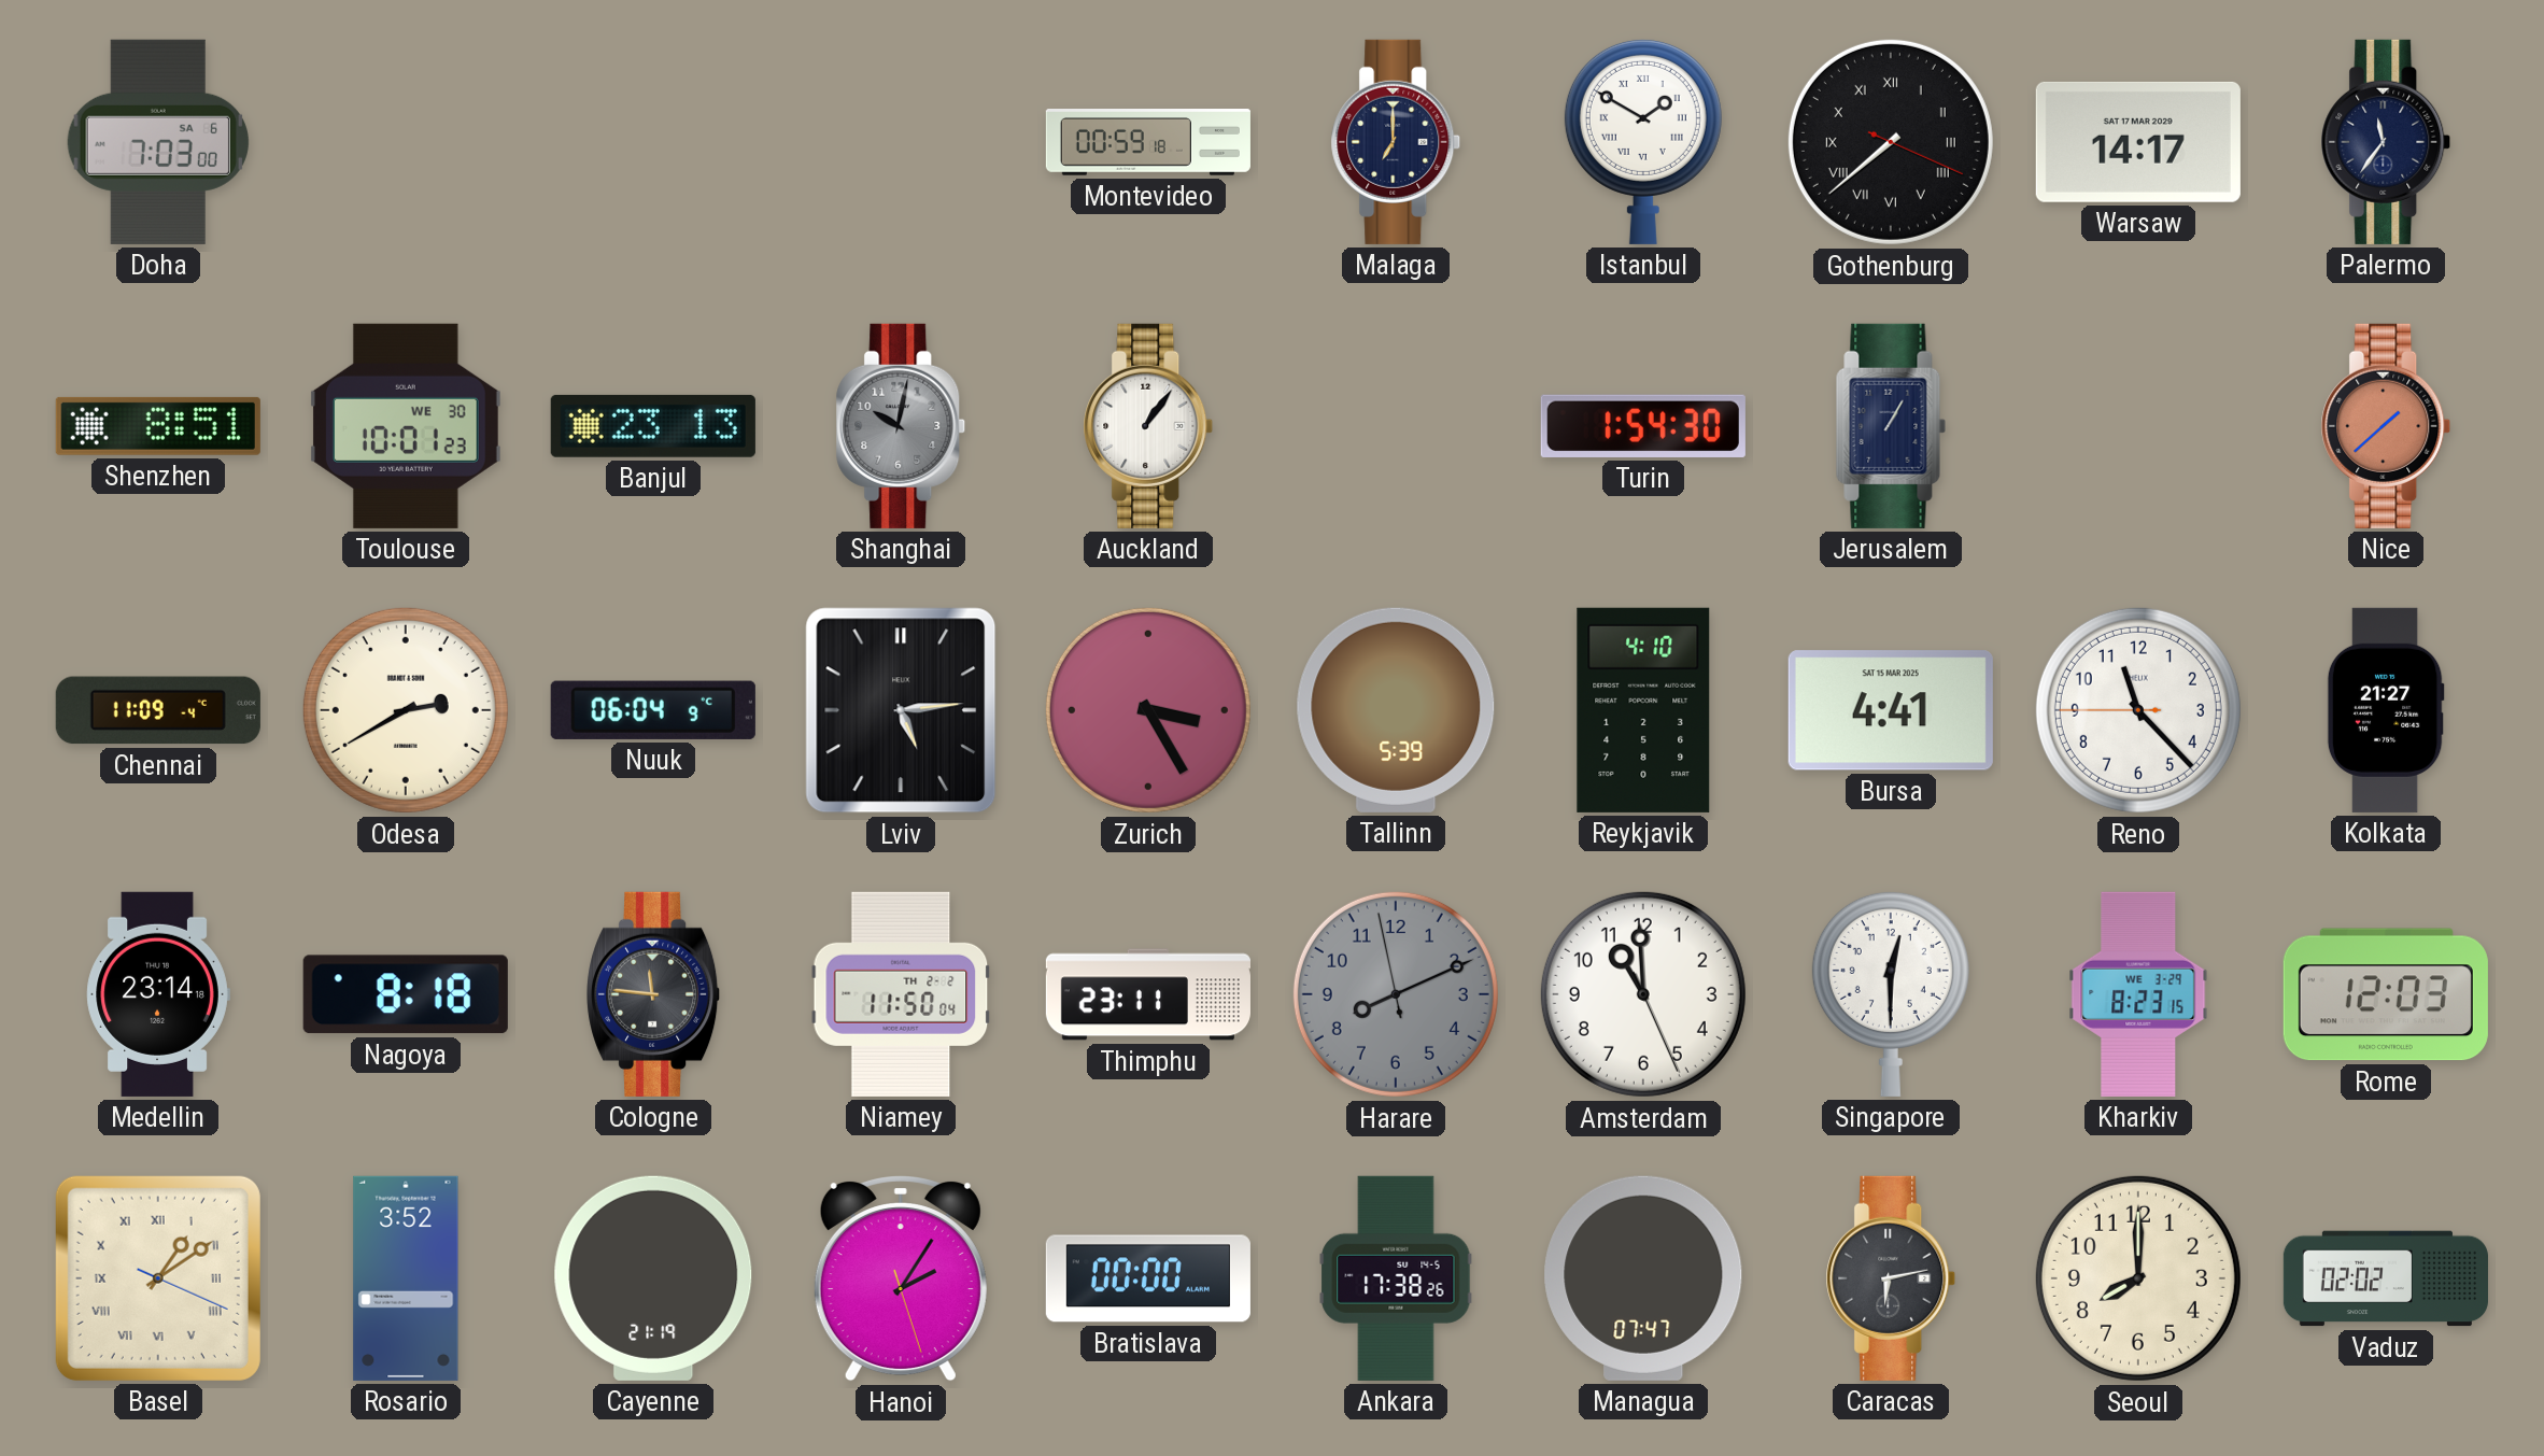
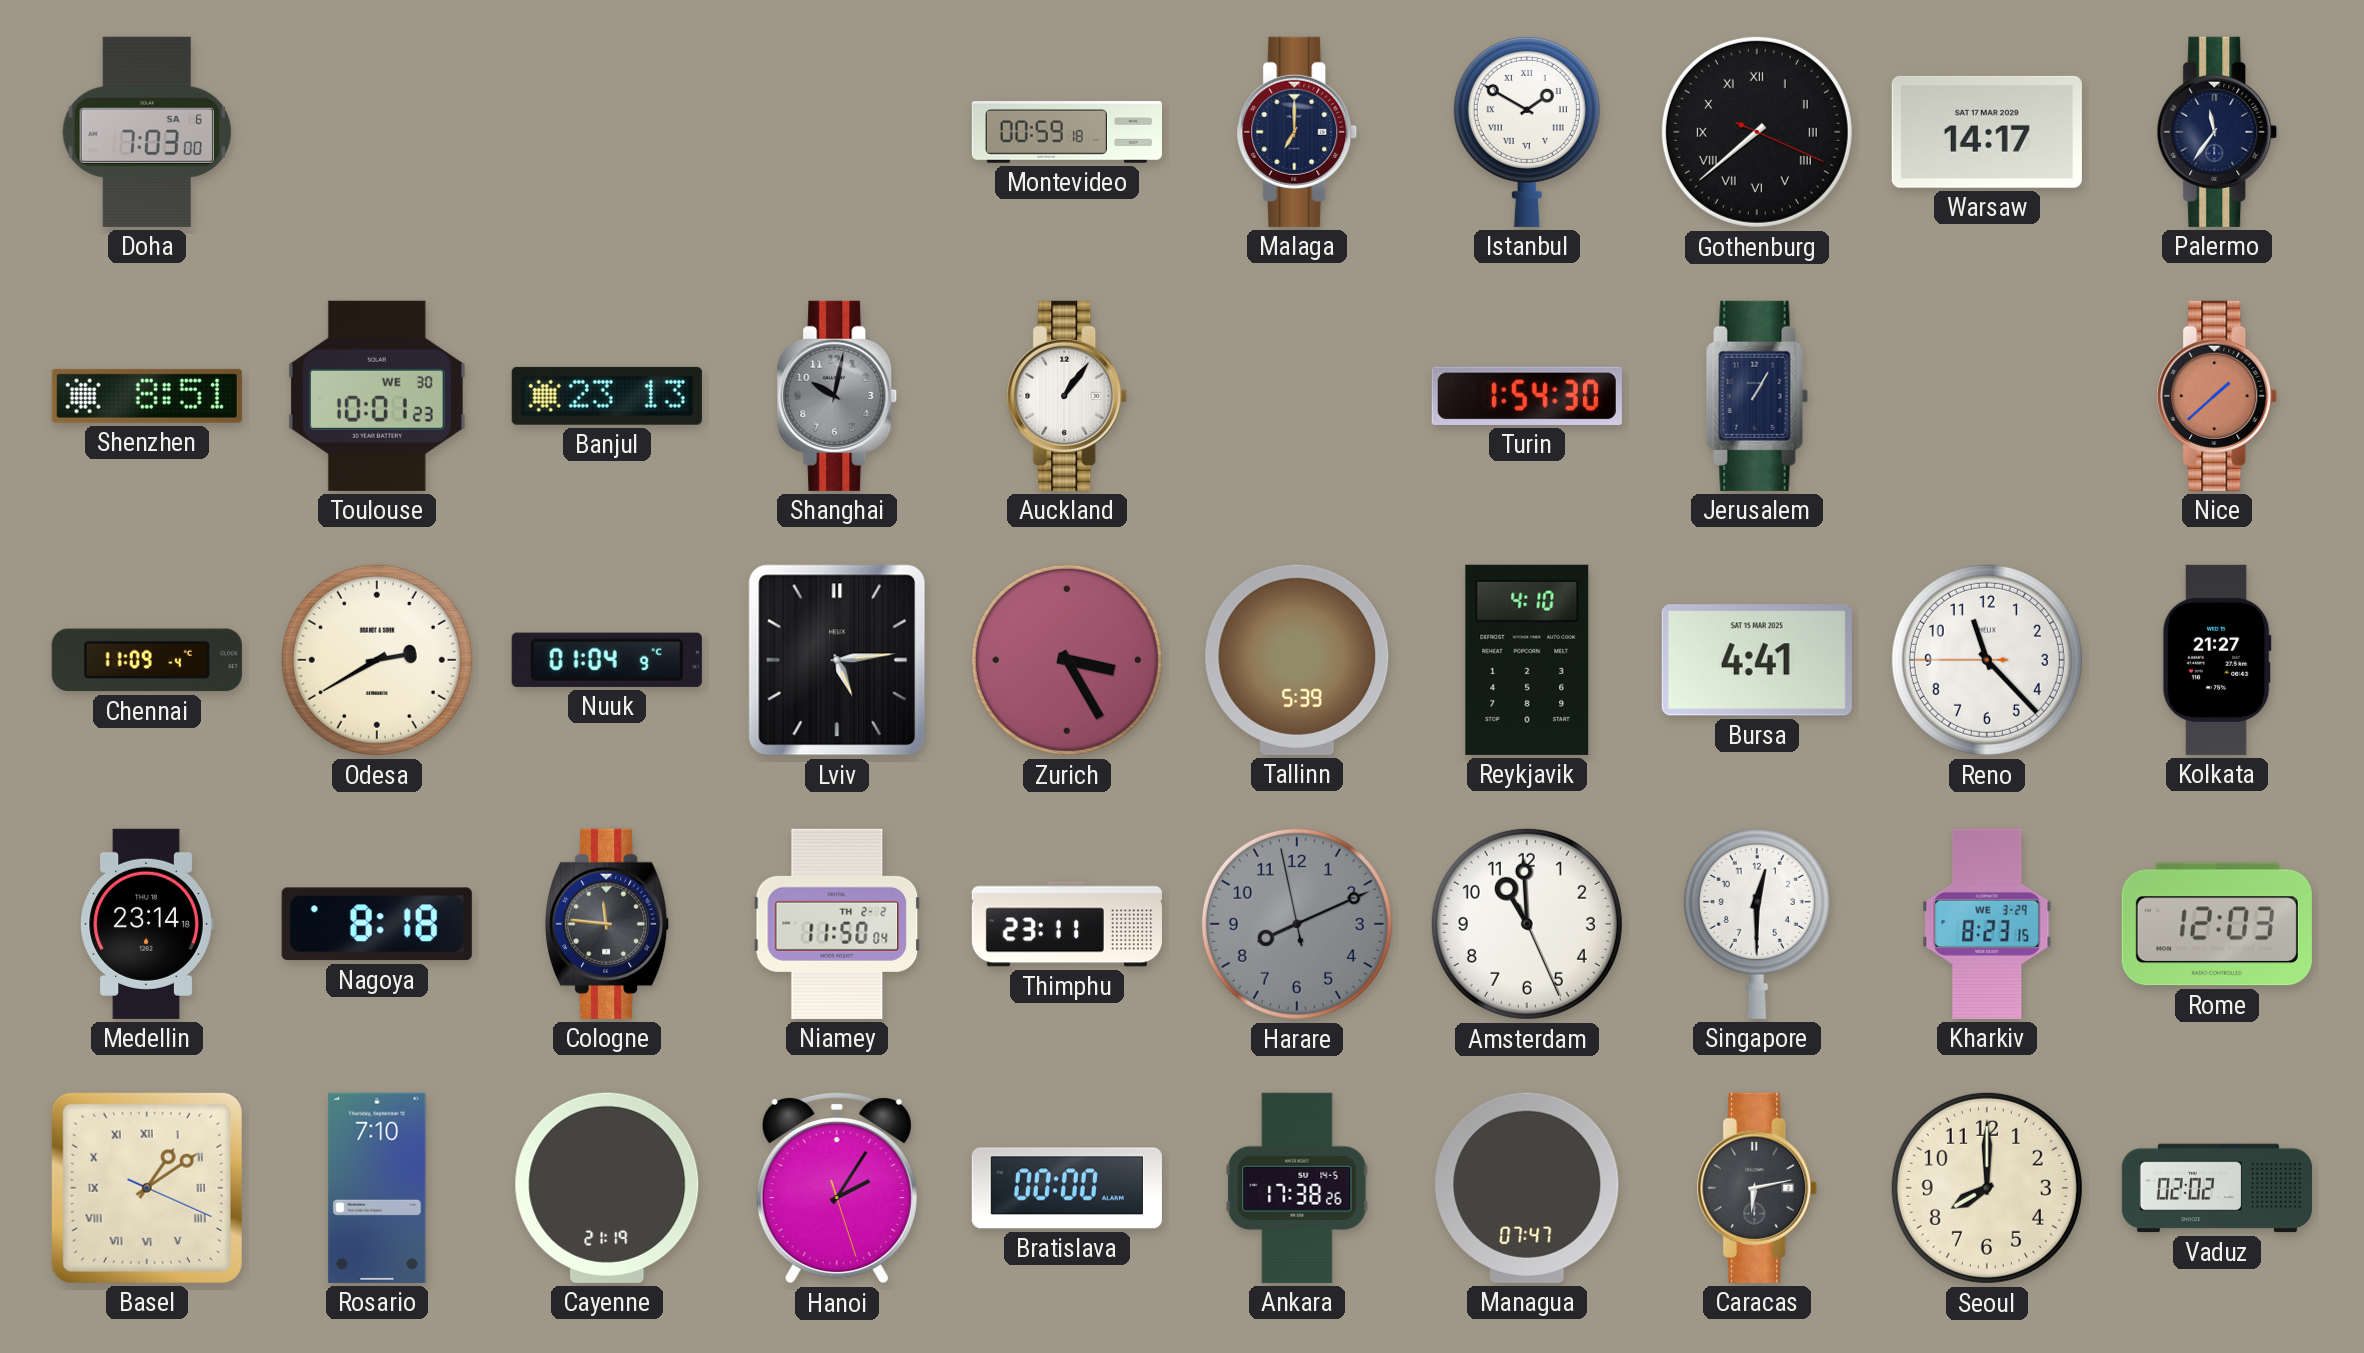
Nuuk: 06:04 -> 01:04 (607, 660)
Rosario: 3:52 -> 7:10 (377, 1188)
